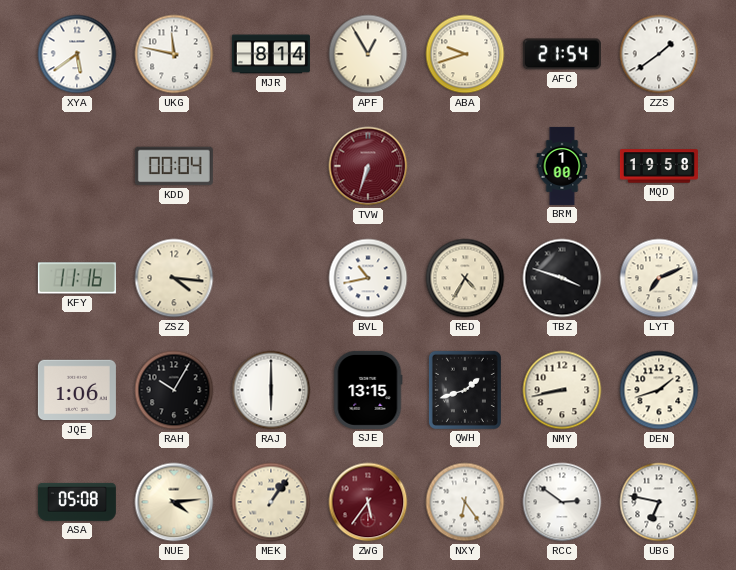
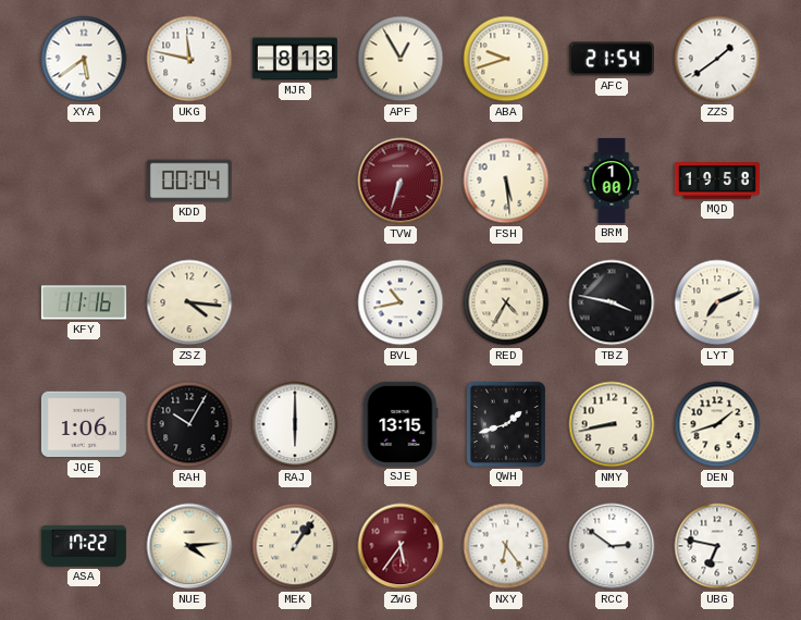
MJR: 8:14 -> 8:13 (295, 59)
FSH: none -> 5:29 (506, 181)
TBZ: 3:48 -> 3:47 (612, 302)
ASA: 05:08 -> 17:22 (84, 546)
